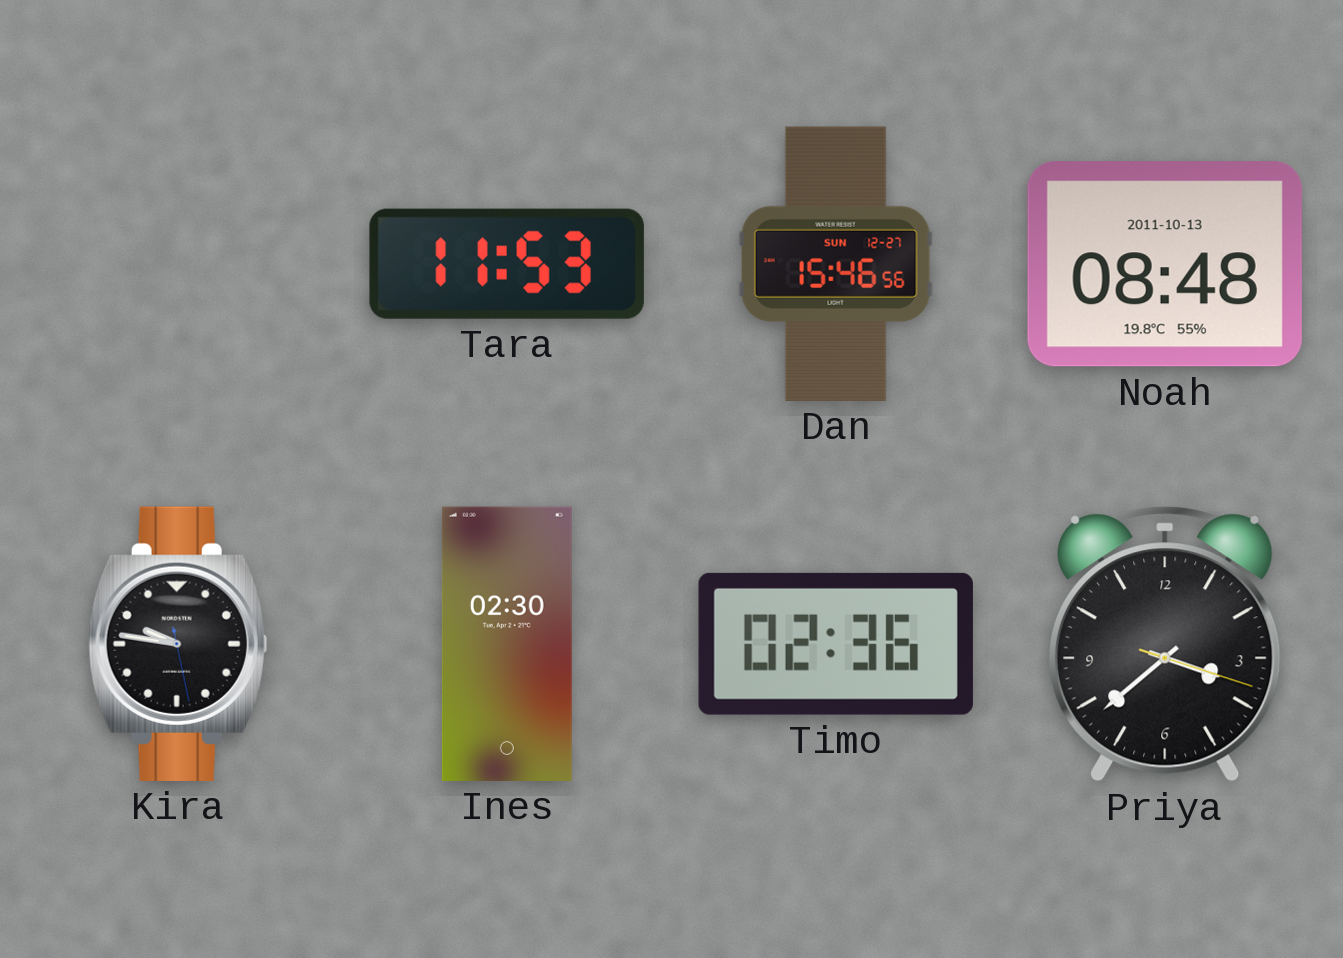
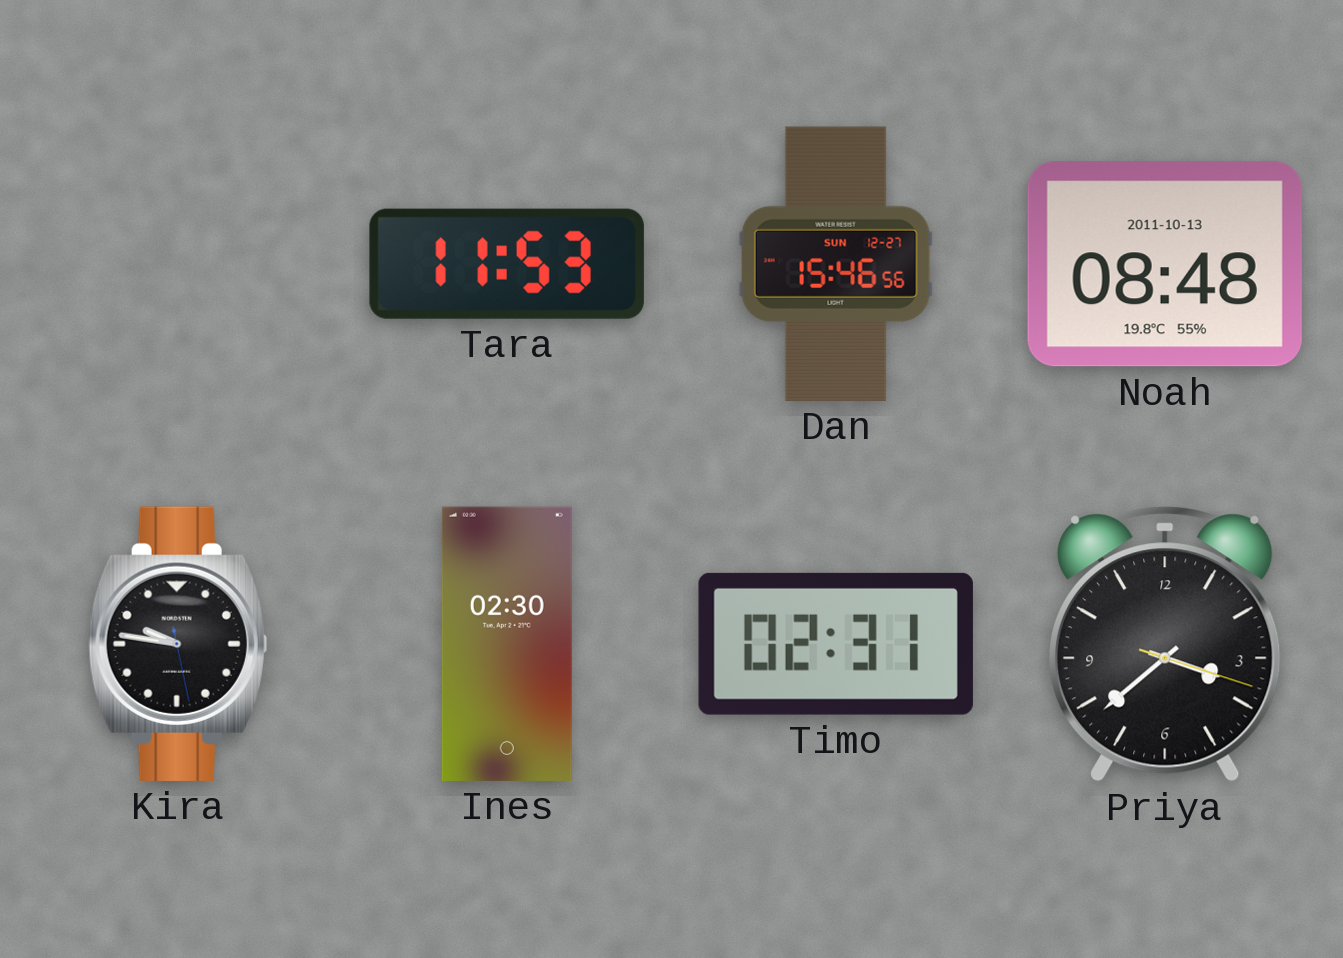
Timo: 02:36 -> 02:31 (836, 644)
